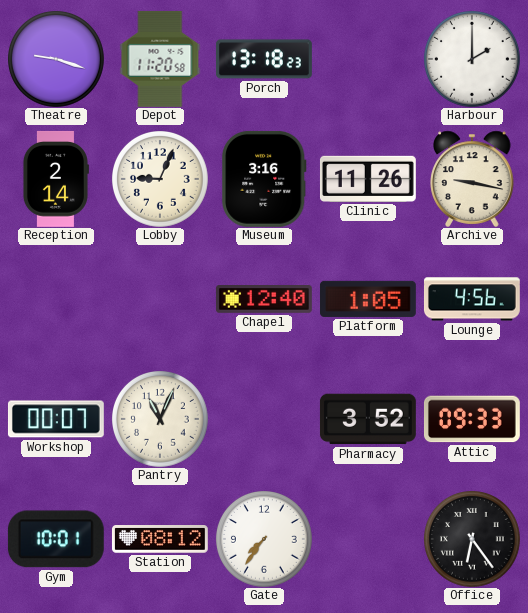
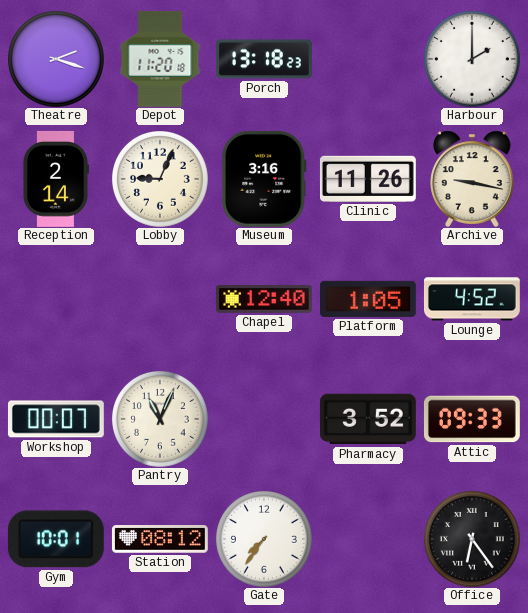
Theatre: 9:18 -> 2:18 (56, 59)
Depot: 11:20:58 -> 11:20:18 (160, 59)
Lounge: 4:56 -> 4:52 (472, 299)
